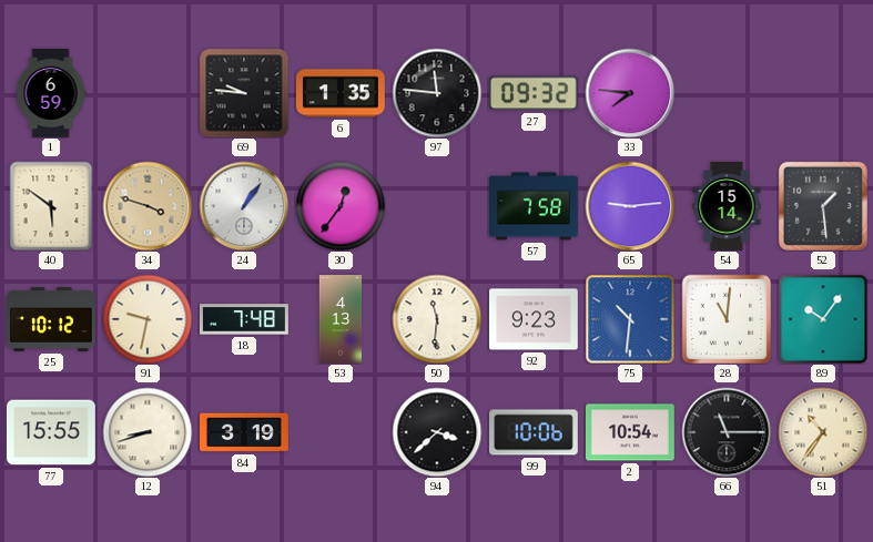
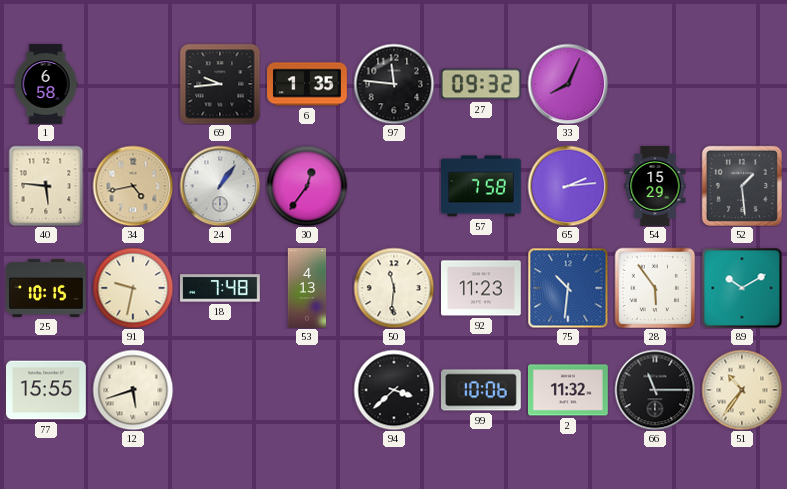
1: 6:59 -> 6:58 (46, 85)
69: 9:46 -> 9:44 (220, 84)
33: 7:46 -> 8:04 (568, 84)
40: 5:51 -> 5:46 (46, 186)
34: 3:48 -> 4:43 (133, 186)
65: 9:14 -> 2:14 (568, 186)
54: 15:14 -> 15:29 (655, 187)
25: 10:12 -> 10:15 (47, 288)
92: 9:23 -> 11:23 (482, 288)
28: 11:01 -> 5:54 (655, 288)
89: 10:06 -> 10:10 (742, 288)
12: 8:42 -> 5:42 (133, 390)
84: 3:19 -> none (245, 432)
2: 10:54 -> 11:32 (569, 390)
